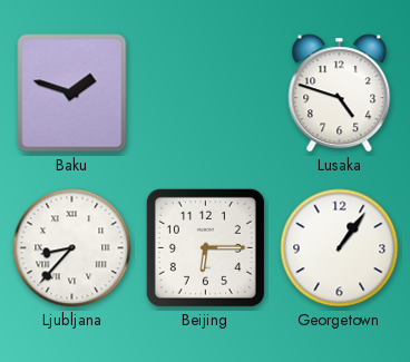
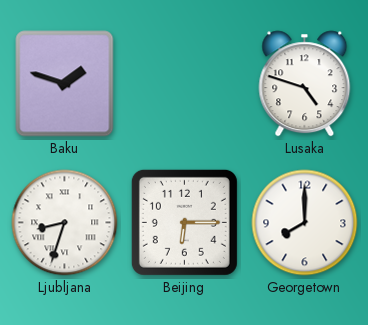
Ljubljana: 8:37 -> 8:33 (65, 223)
Georgetown: 1:06 -> 8:00 (305, 223)
